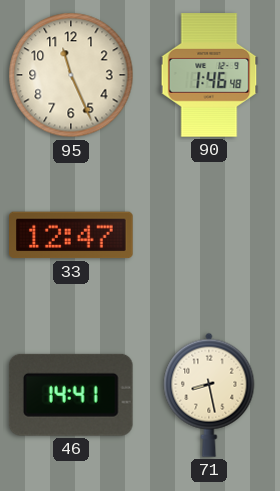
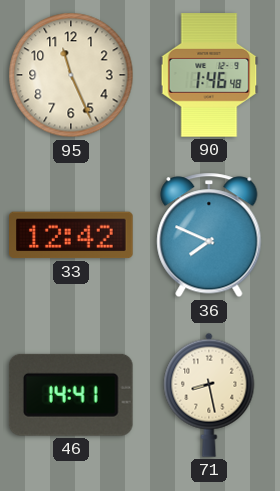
33: 12:47 -> 12:42 (71, 235)
36: none -> 7:49 (209, 235)
